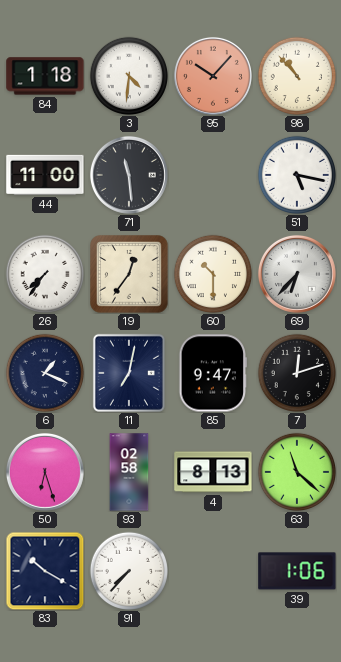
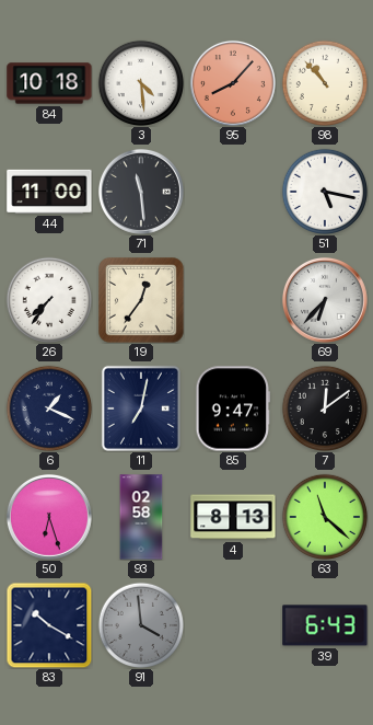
84: 1:18 -> 10:18 (49, 83)
3: 4:31 -> 4:29 (140, 82)
95: 10:07 -> 8:07 (233, 83)
60: 10:30 -> none (212, 273)
7: 12:12 -> 12:09 (324, 407)
91: 7:37 -> 3:59 (140, 624)
91 dial: white -> grey (140, 624)
39: 1:06 -> 6:43 (325, 625)
